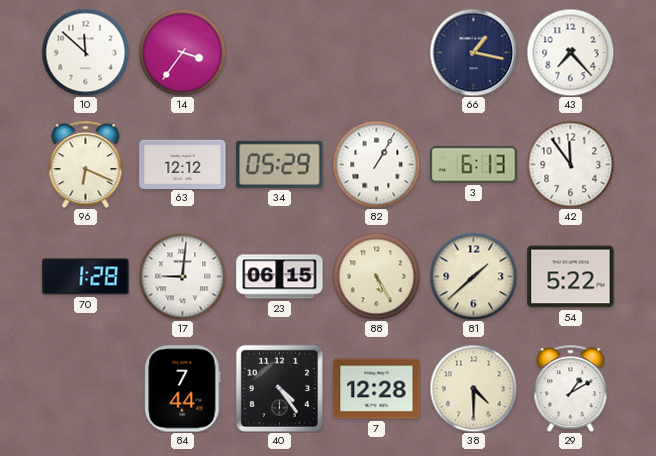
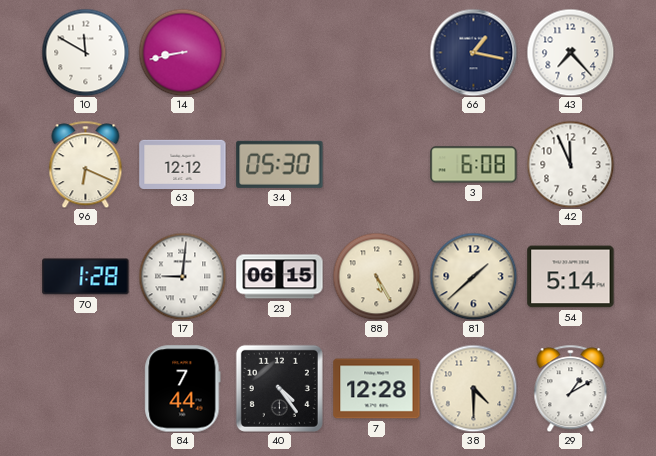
10: 11:52 -> 11:50 (85, 52)
14: 3:36 -> 8:43 (182, 52)
34: 05:29 -> 05:30 (280, 164)
82: 1:05 -> none (376, 164)
3: 6:13 -> 6:08 (474, 165)
42: 11:54 -> 11:56 (570, 164)
54: 5:22 -> 5:14 (571, 277)
